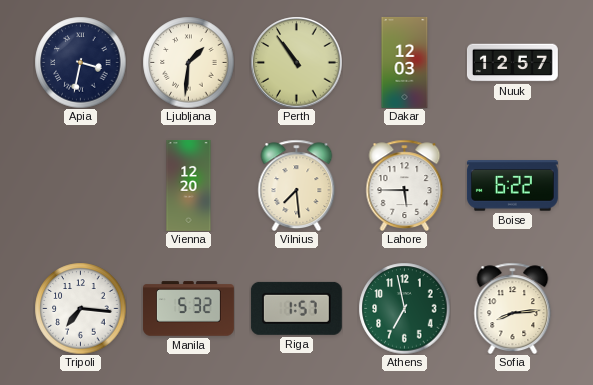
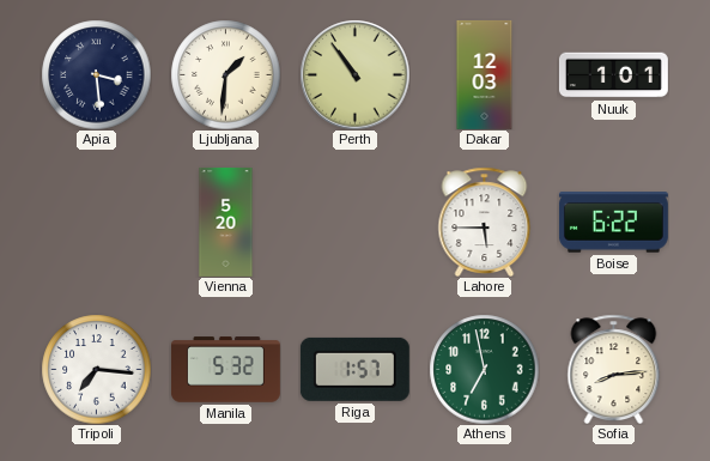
Apia: 3:32 -> 3:29 (96, 74)
Nuuk: 12:57 -> 1:01 (613, 75)
Vienna: 12:20 -> 5:20 (226, 222)
Vilnius: 7:29 -> none (297, 185)
